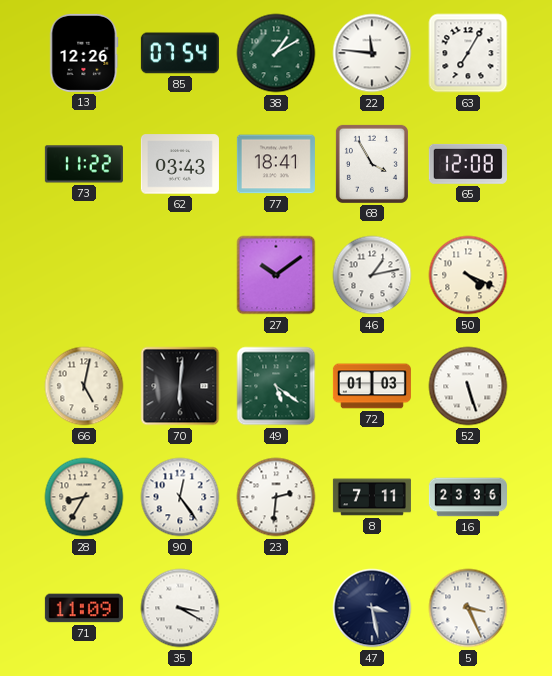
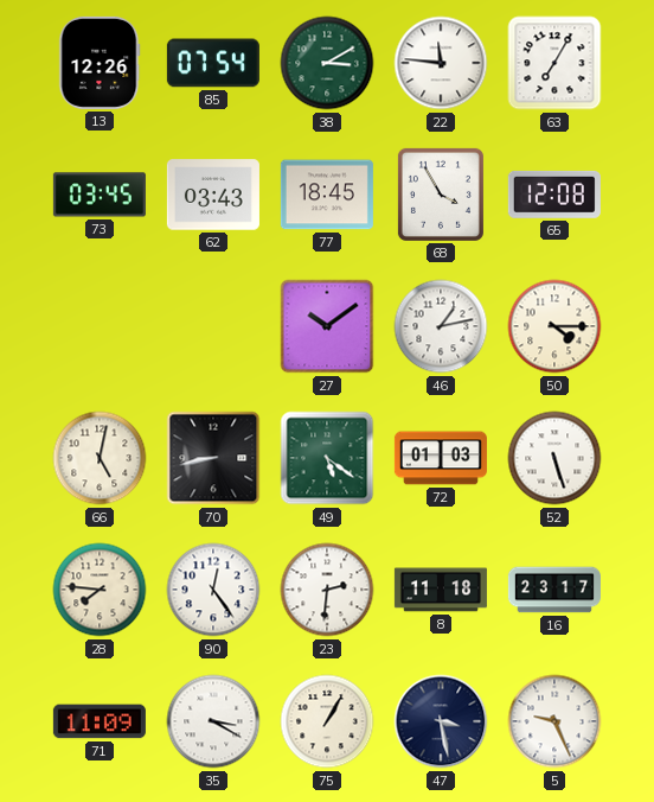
38: 1:10 -> 3:10 (327, 63)
73: 11:22 -> 03:45 (100, 195)
77: 18:41 -> 18:45 (327, 195)
50: 4:19 -> 4:15 (554, 326)
70: 6:01 -> 8:43 (213, 458)
28: 8:35 -> 7:46 (100, 590)
8: 7:11 -> 11:18 (441, 590)
16: 23:36 -> 23:17 (554, 590)
75: none -> 1:05 (327, 721)
5: 3:26 -> 9:26 (554, 721)
